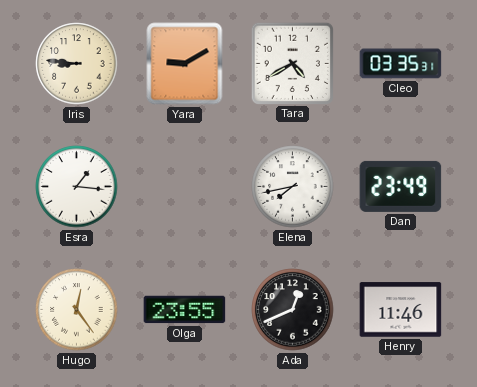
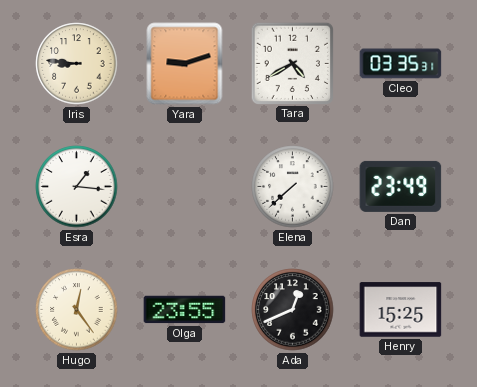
Yara: 9:10 -> 9:12 (185, 64)
Elena: 7:43 -> 7:38 (293, 187)
Henry: 11:46 -> 15:25 (401, 310)
